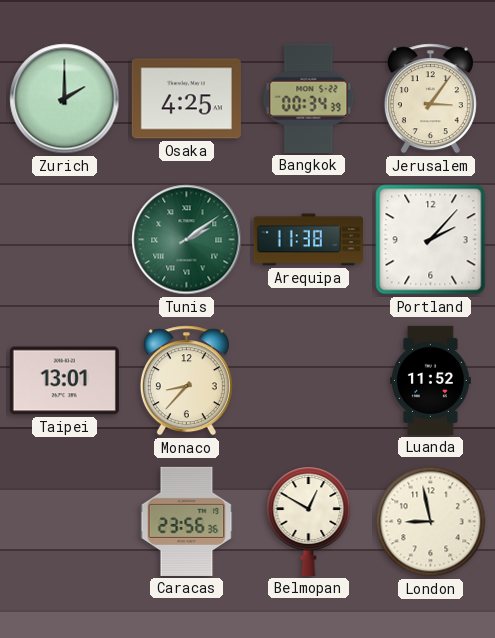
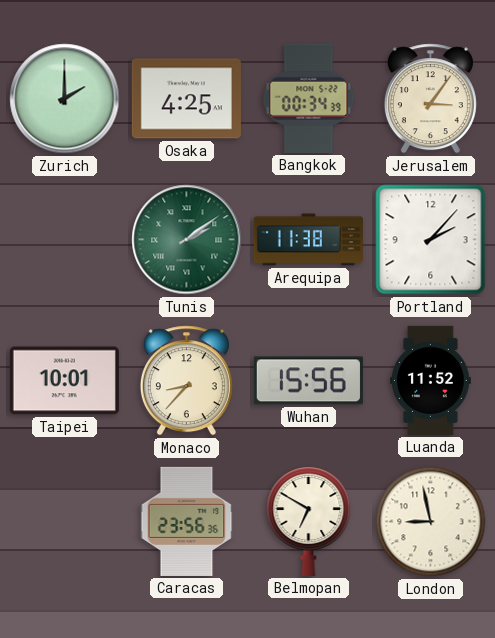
Taipei: 13:01 -> 10:01 (64, 381)
Wuhan: none -> 15:56 (308, 381)
Belmopan: 12:50 -> 6:50 (309, 521)
